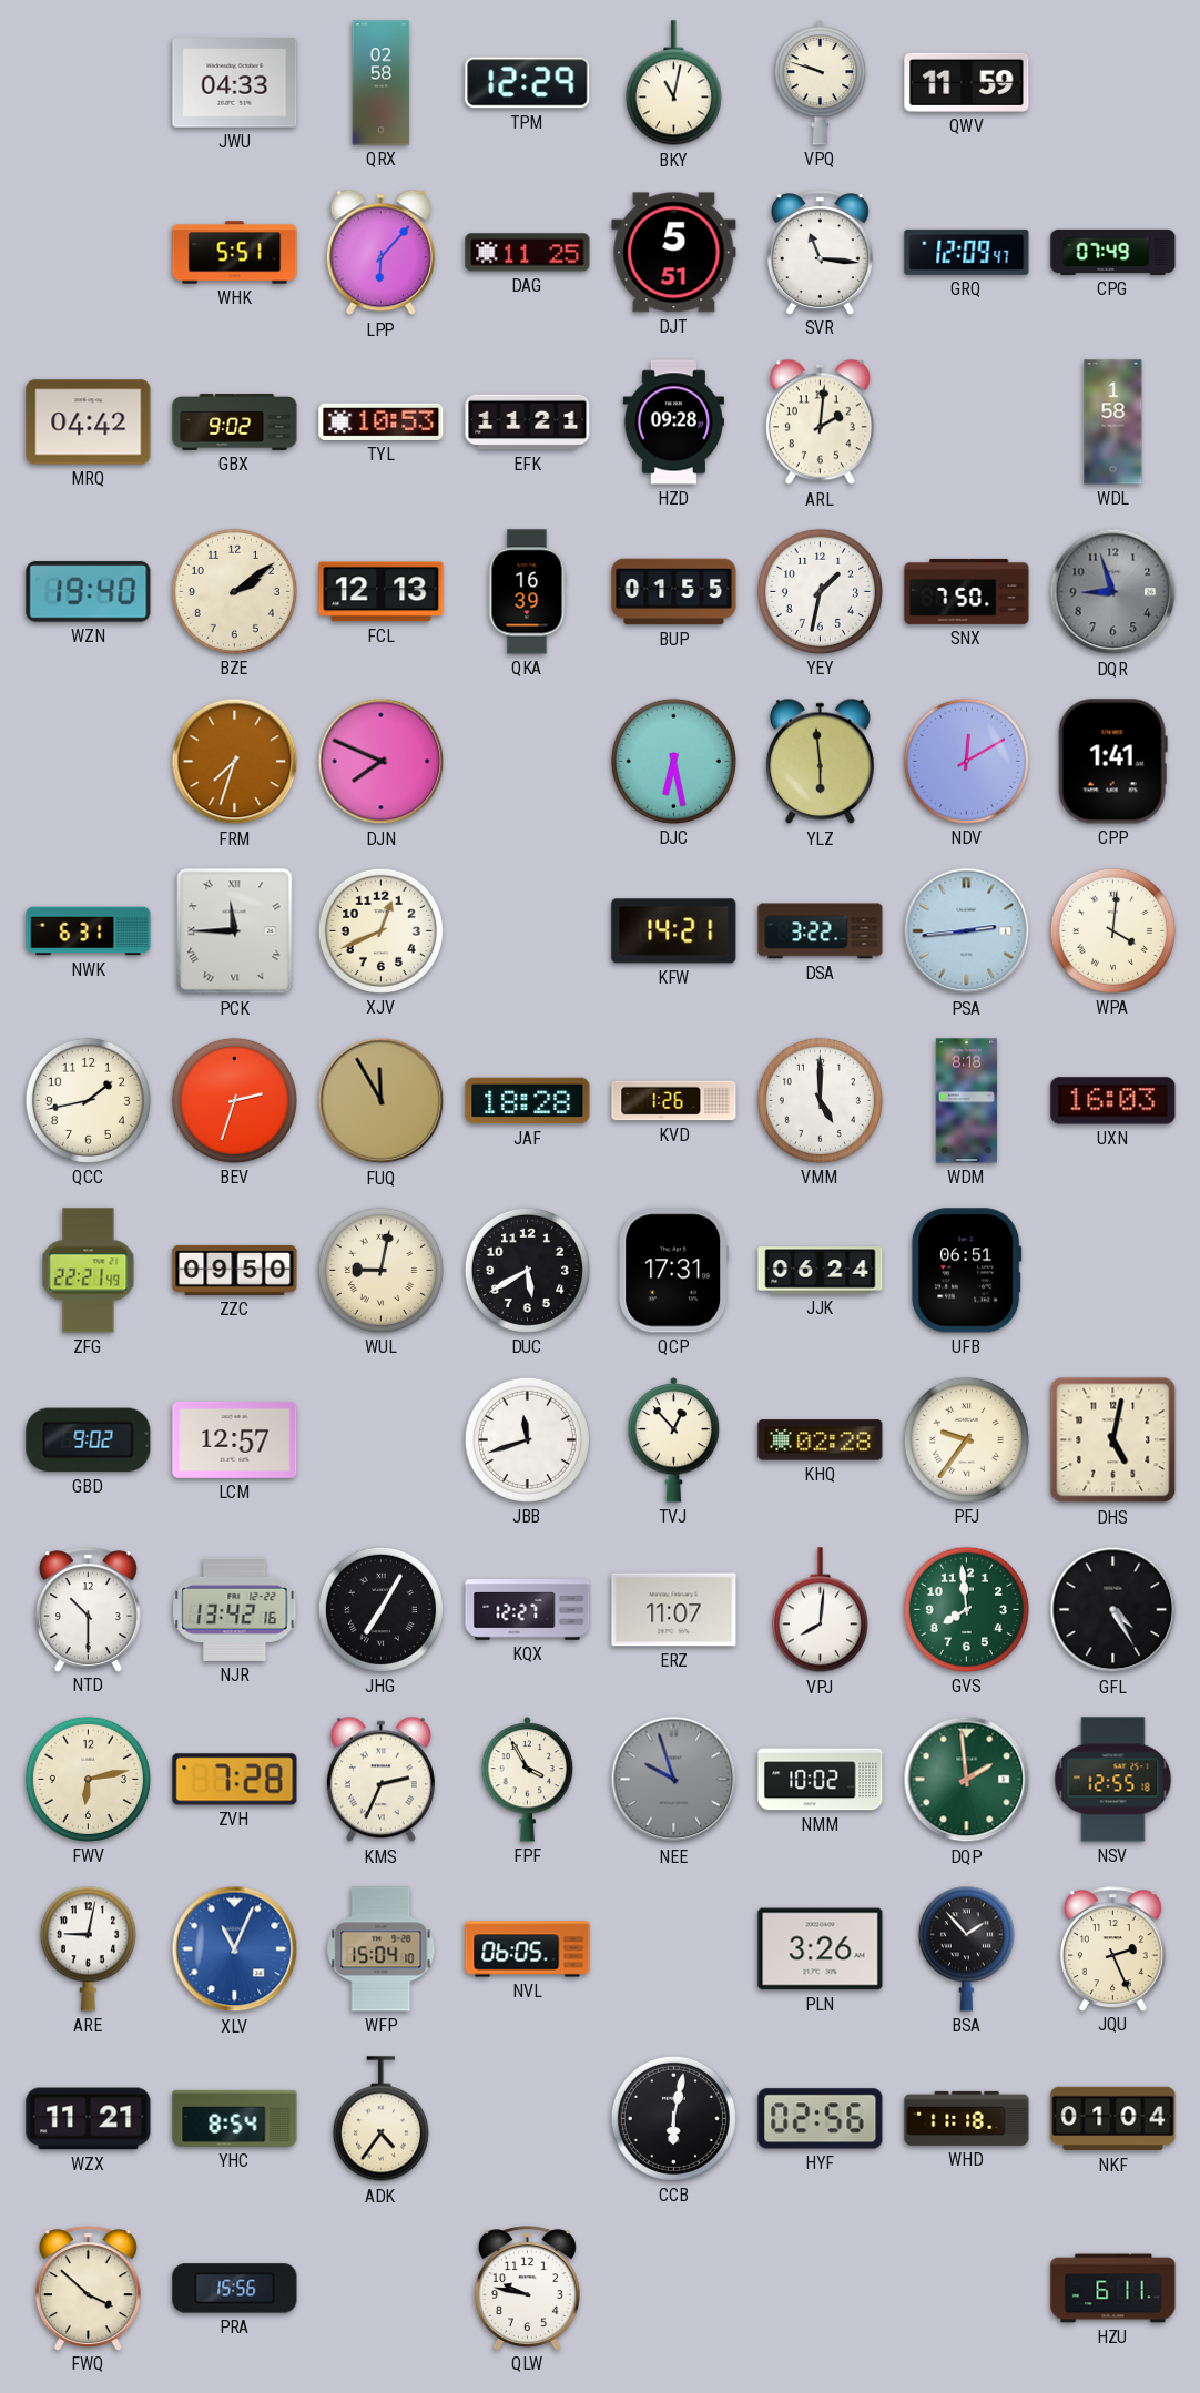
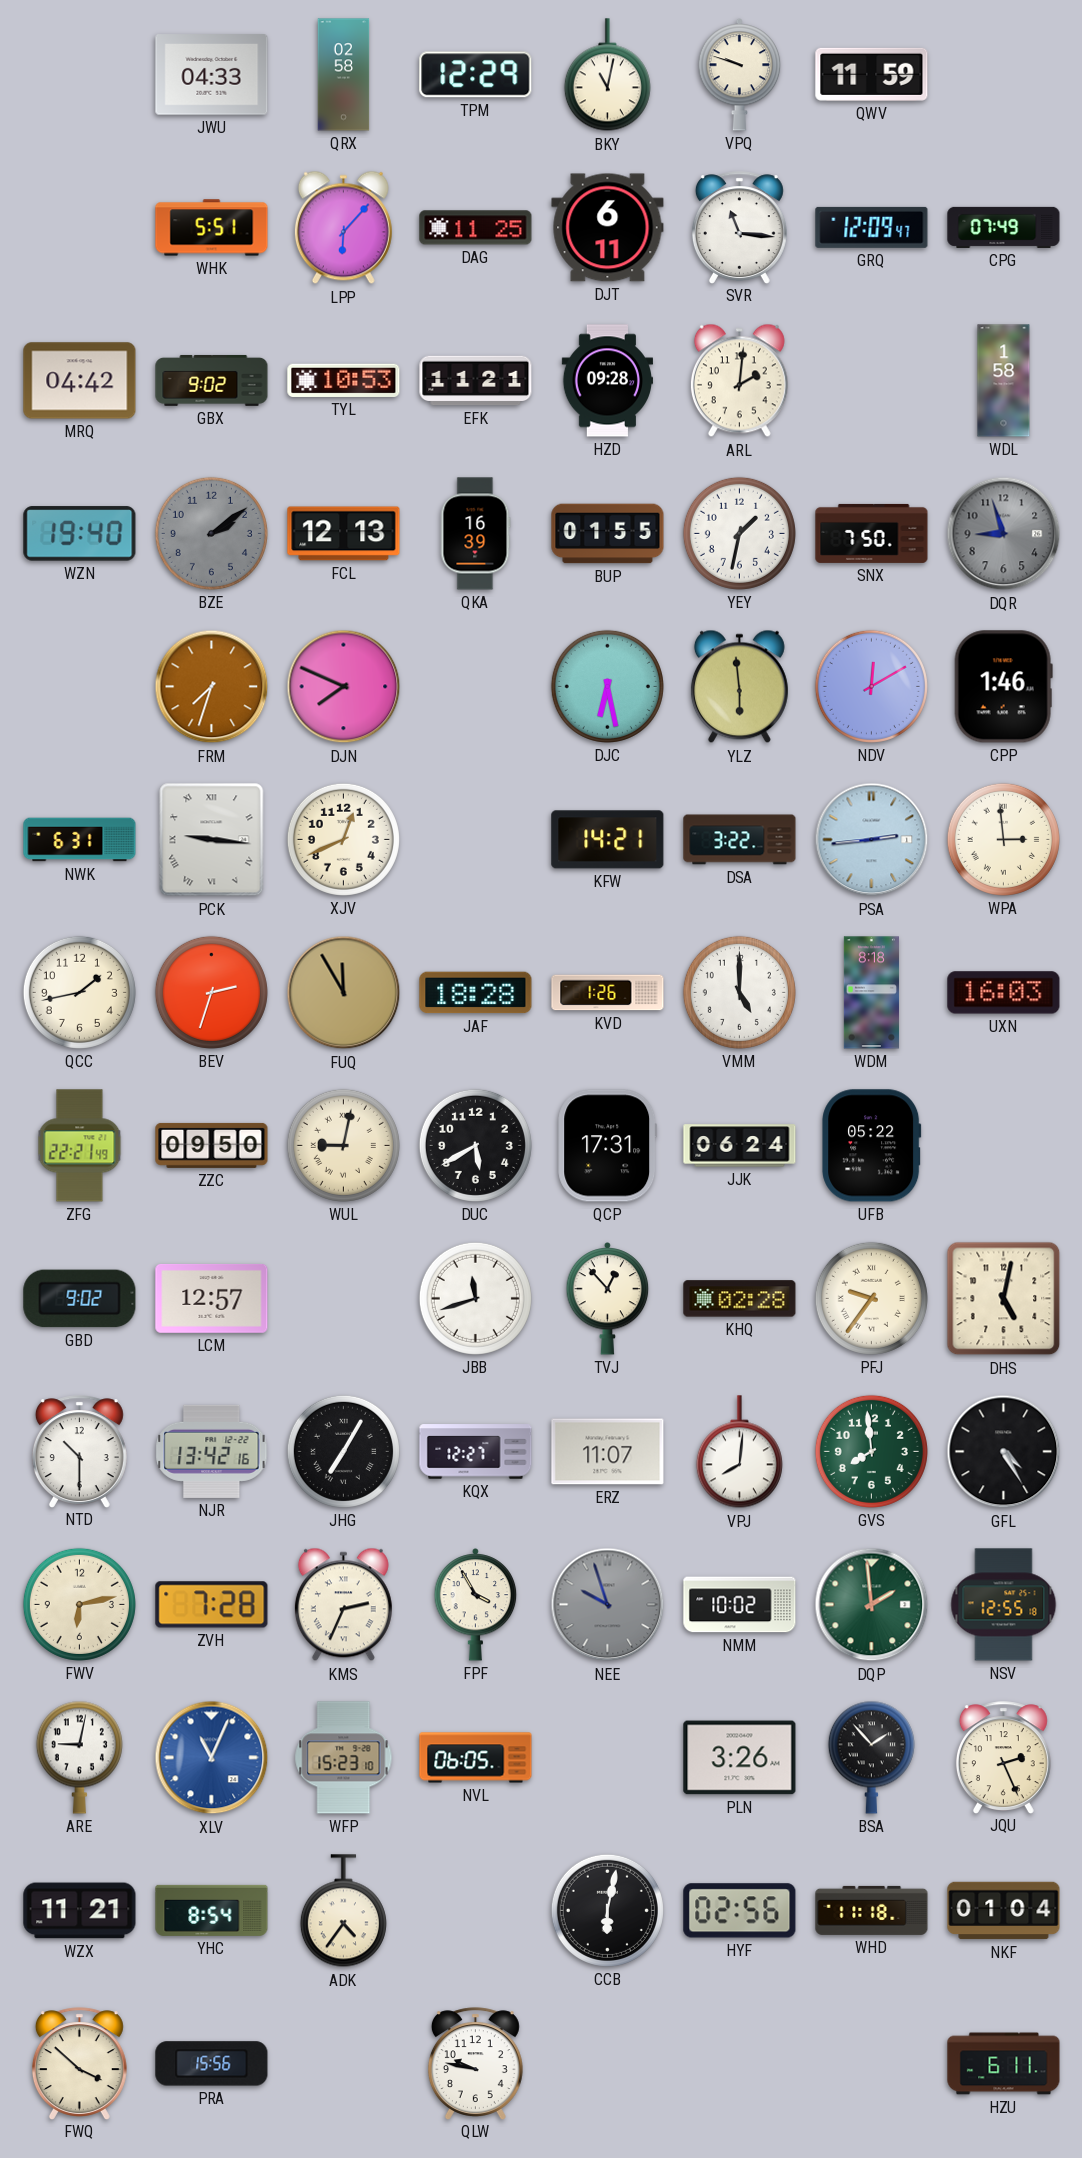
DJT: 5:51 -> 6:11 (608, 228)
BZE dial: cream -> grey (211, 533)
CPP: 1:41 -> 1:46 (1003, 687)
PCK: 11:45 -> 9:16 (212, 840)
WPA: 4:01 -> 2:59 (1003, 839)
UFB: 06:51 -> 05:22 (872, 1146)
WFP: 15:04 -> 15:23 (344, 1758)
